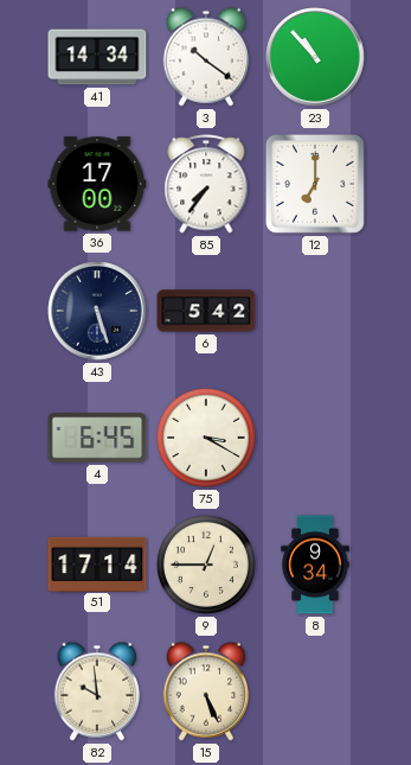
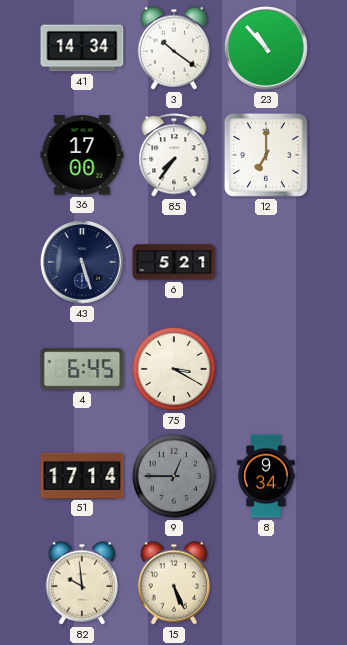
6: 5:42 -> 5:21 (174, 262)
9 dial: cream -> grey (174, 476)
